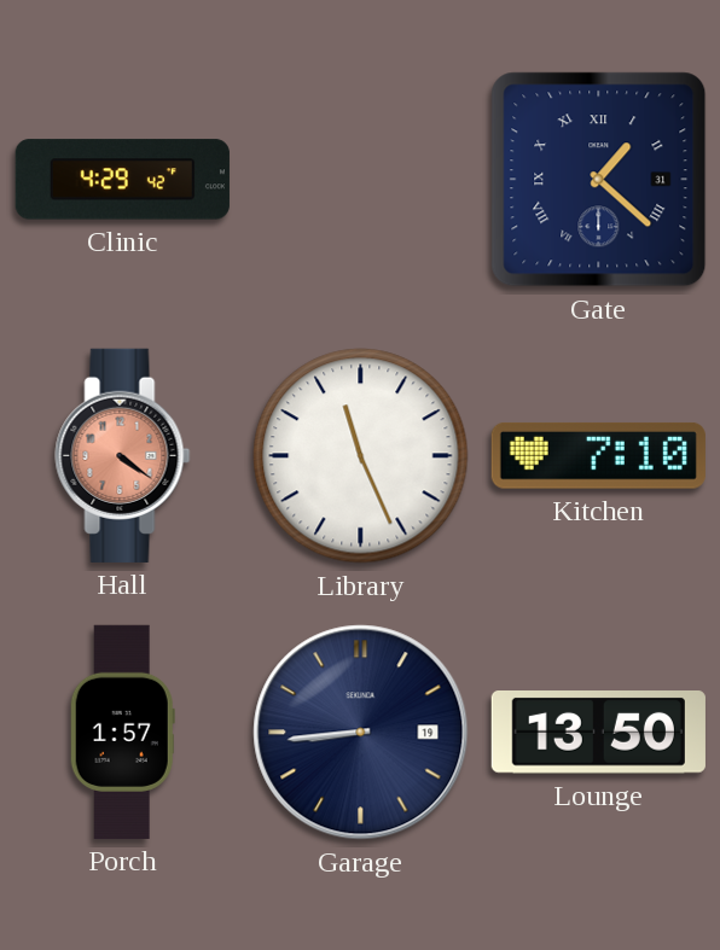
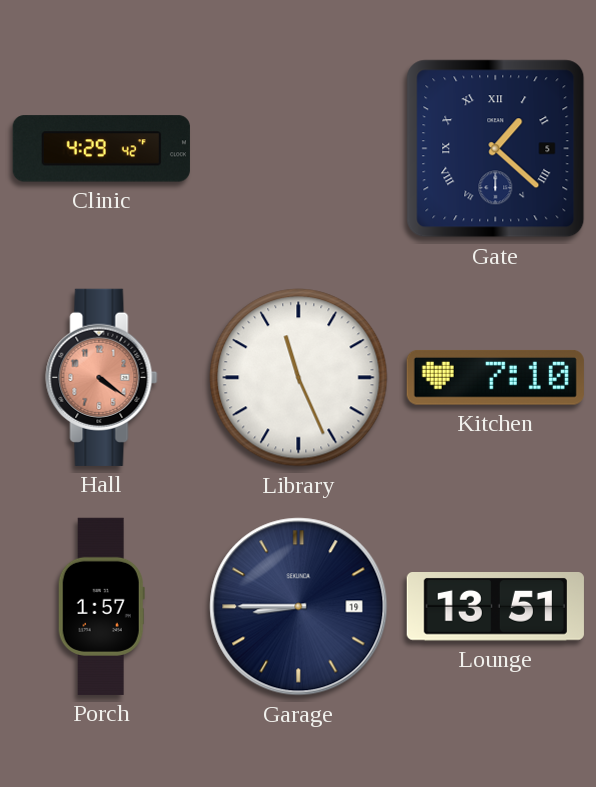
Gate date: 31 -> 5 (496, 149)
Garage: 8:44 -> 8:45 (299, 607)
Lounge: 13:50 -> 13:51 (495, 607)
